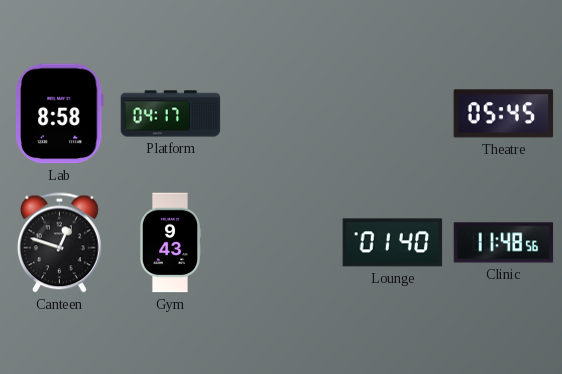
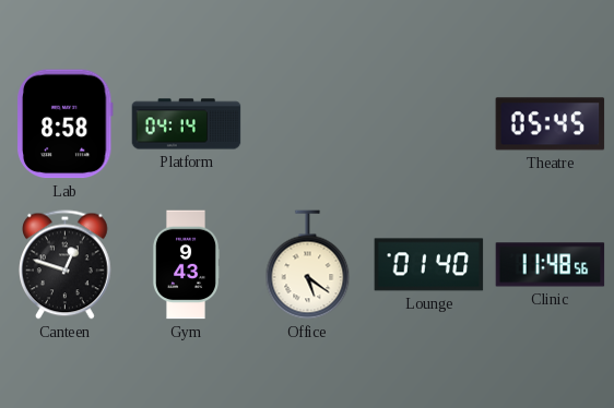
Platform: 04:17 -> 04:14 (187, 124)
Office: none -> 5:21 (308, 265)
